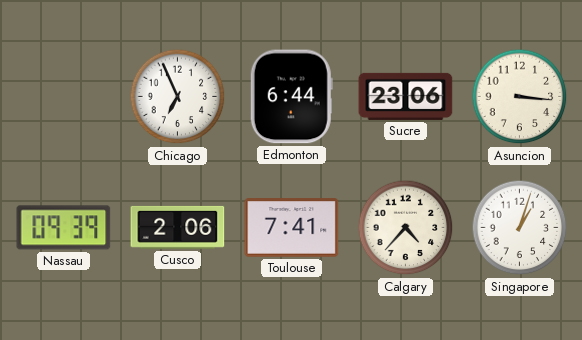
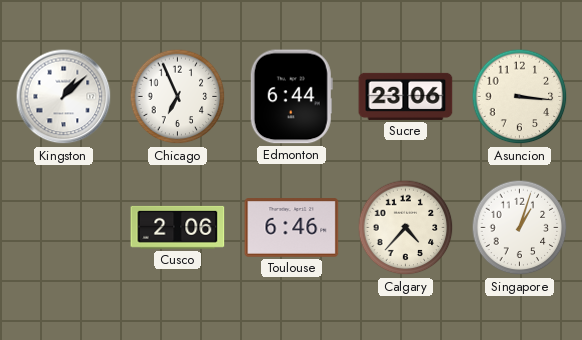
Kingston: none -> 1:08 (64, 97)
Nassau: 09:39 -> none (64, 228)
Toulouse: 7:41 -> 6:46 (292, 228)
